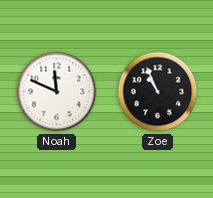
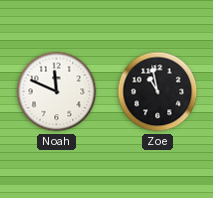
Zoe: 10:56 -> 10:58 (158, 92)
